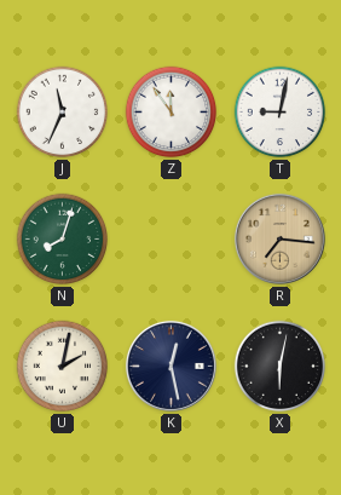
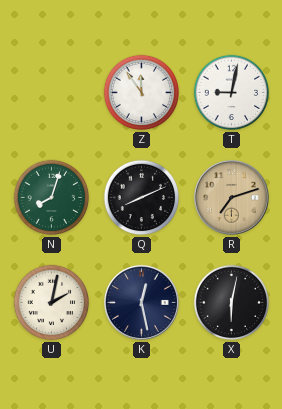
J: 11:34 -> none (63, 113)
Q: none -> 8:11 (142, 198)
R: 7:16 -> 7:12 (231, 197)
